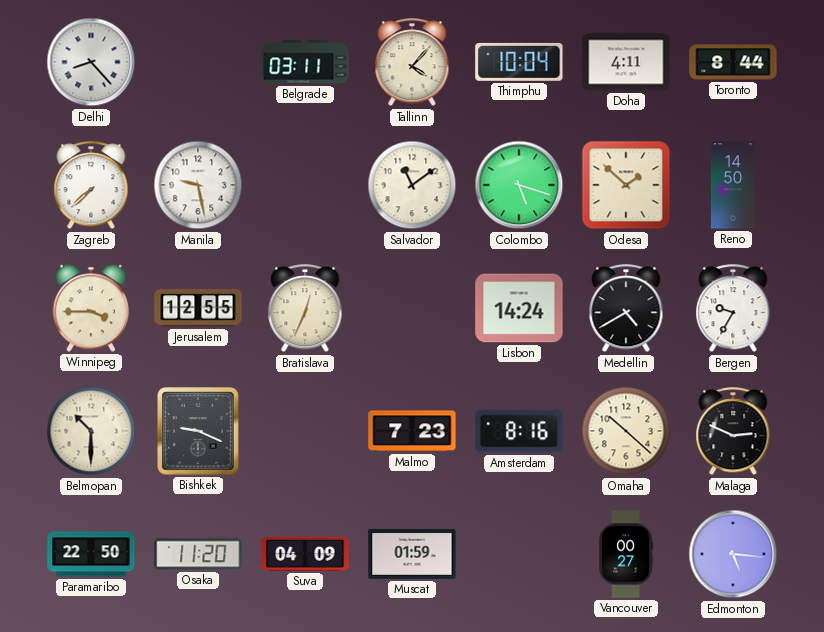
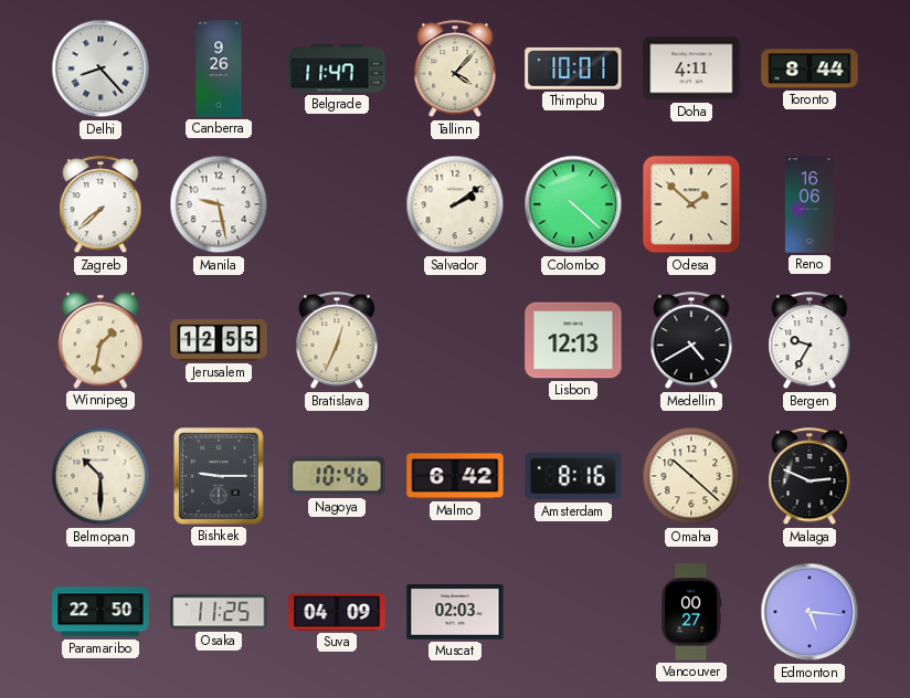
Canberra: none -> 9:26 (219, 68)
Belgrade: 03:11 -> 11:47 (337, 68)
Thimphu: 10:04 -> 10:01 (573, 68)
Salvador: 11:09 -> 2:09 (455, 204)
Colombo: 5:18 -> 4:22 (573, 204)
Reno: 14:50 -> 16:06 (810, 204)
Winnipeg: 3:45 -> 1:32 (100, 340)
Lisbon: 14:24 -> 12:13 (573, 340)
Bishkek: 9:19 -> 9:15 (219, 476)
Nagoya: none -> 10:46 (337, 476)
Malmo: 7:23 -> 6:42 (455, 476)
Osaka: 11:20 -> 11:25 (219, 612)
Muscat: 01:59 -> 02:03 (455, 612)
